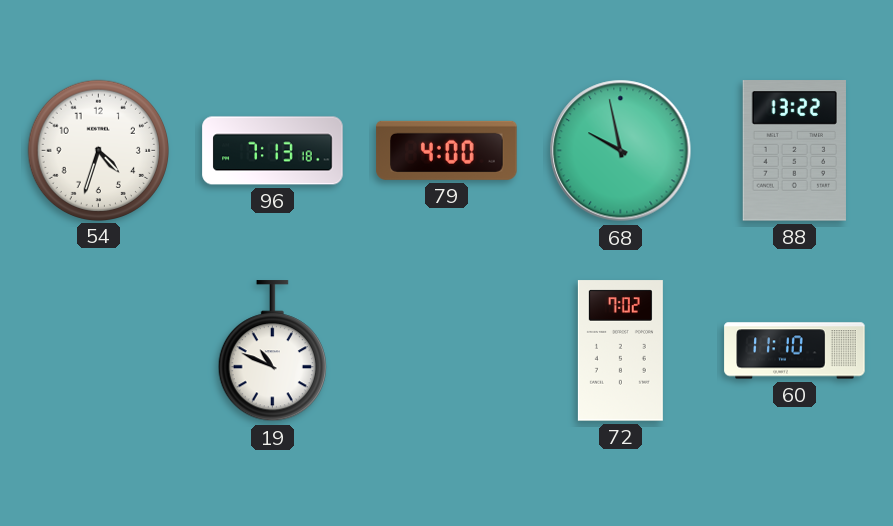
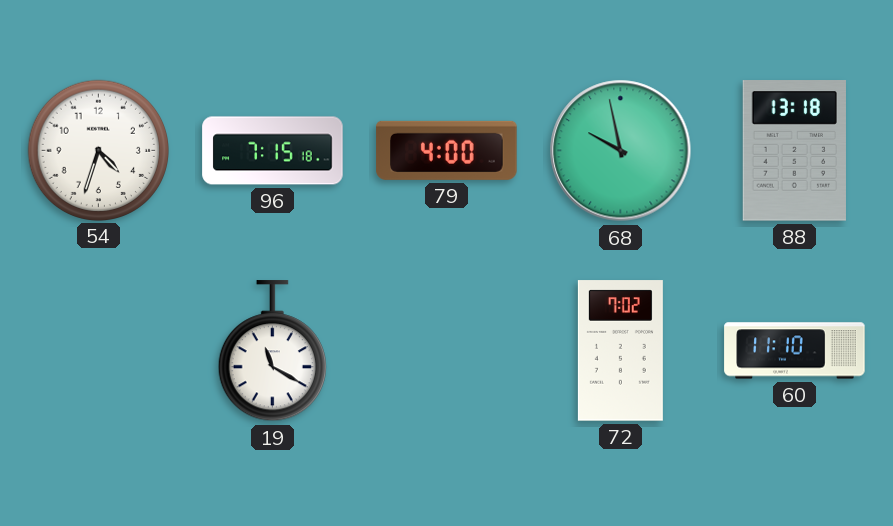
96: 7:13 -> 7:15 (273, 151)
88: 13:22 -> 13:18 (794, 151)
19: 10:49 -> 11:20 (272, 351)
